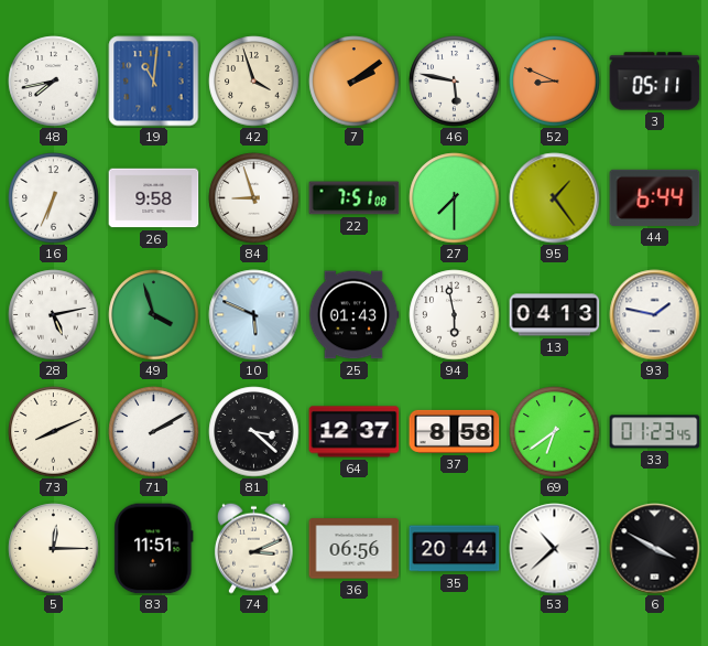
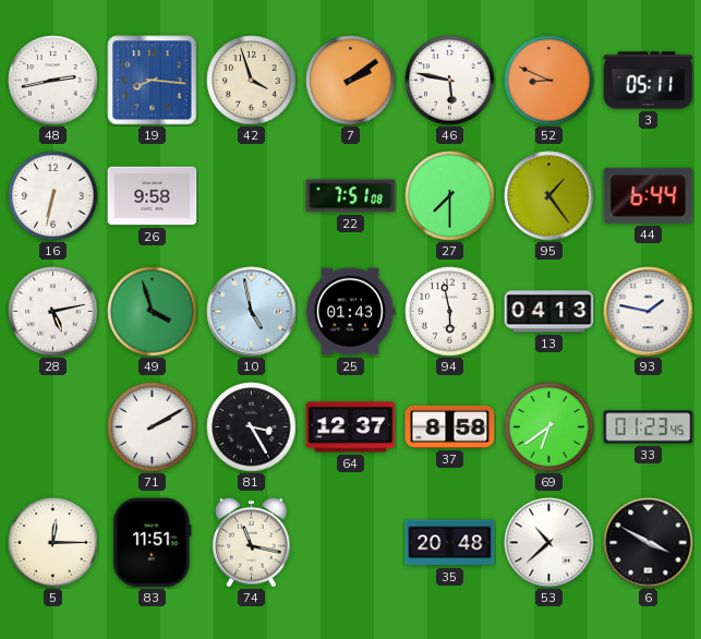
48: 7:43 -> 2:43 (53, 81)
19: 11:01 -> 8:16 (153, 81)
16: 6:34 -> 6:32 (53, 196)
84: 8:57 -> none (254, 198)
10: 5:49 -> 4:58 (252, 312)
73: 8:11 -> none (54, 432)
81: 3:22 -> 3:25 (252, 427)
74: 3:11 -> 11:17 (251, 542)
36: 06:56 -> none (355, 549)
35: 20:44 -> 20:48 (450, 543)
